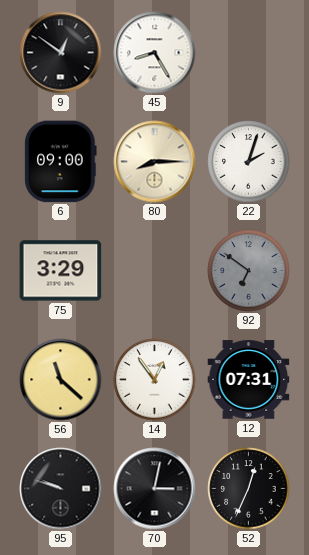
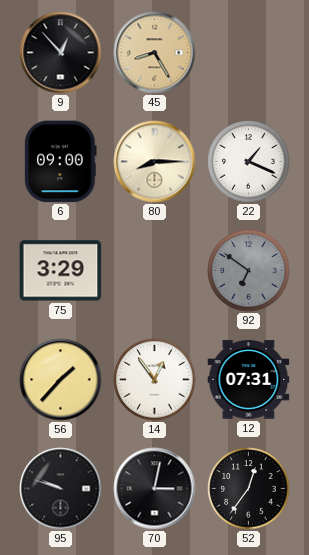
9: 12:51 -> 12:53 (61, 53)
45 dial: white -> champagne (155, 53)
22: 2:03 -> 1:19 (249, 162)
56: 11:22 -> 1:37 (61, 380)
52: 12:34 -> 12:36 (249, 489)
